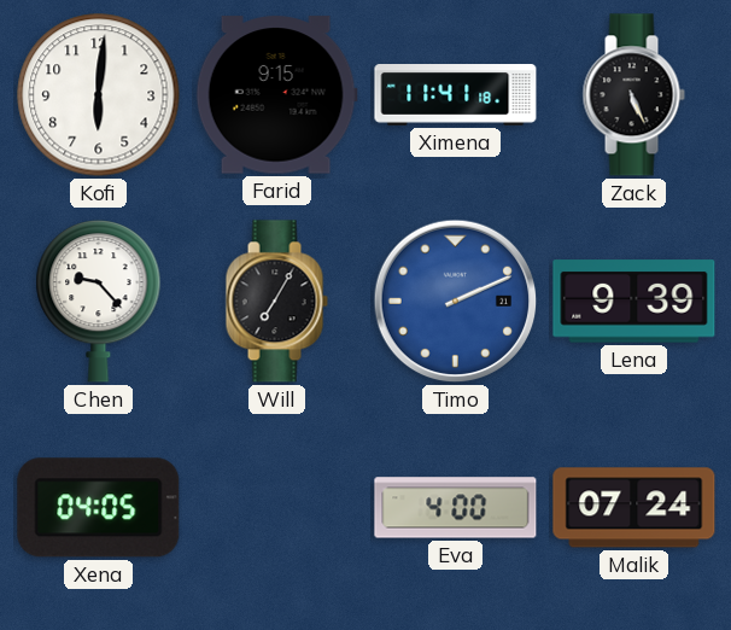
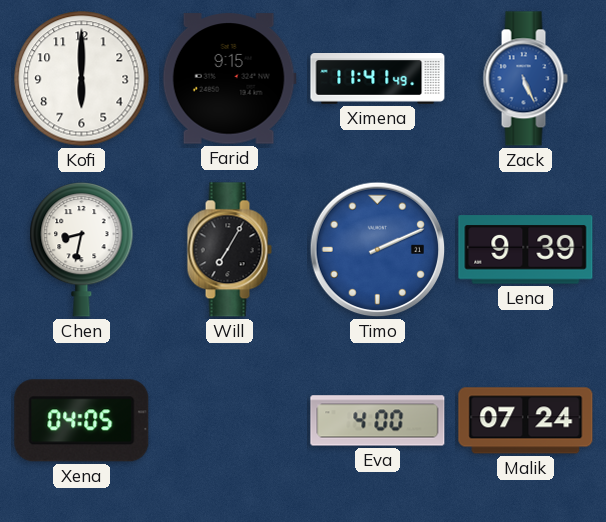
Kofi: 6:01 -> 6:00 (82, 79)
Ximena: 11:41:18 -> 11:41:49 (378, 79)
Zack dial: black -> blue (525, 79)
Chen: 9:23 -> 8:32 (82, 250)
